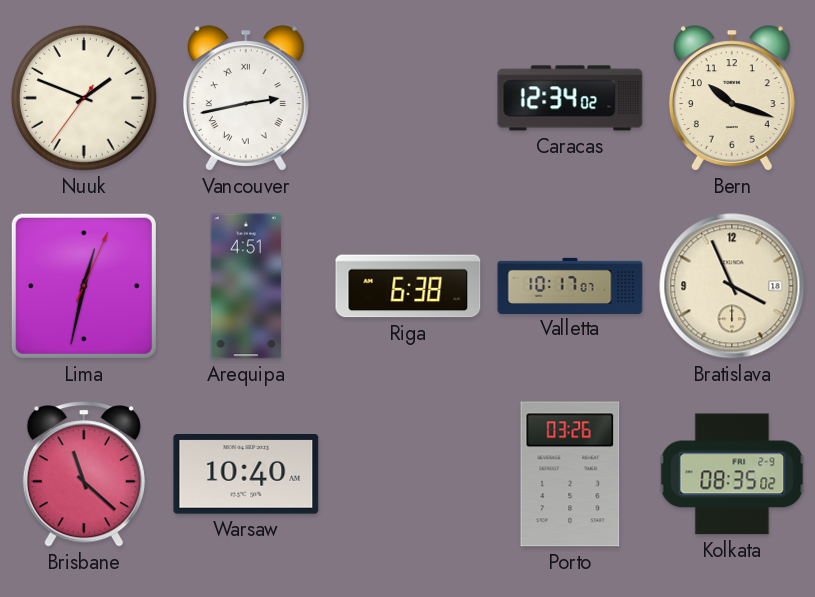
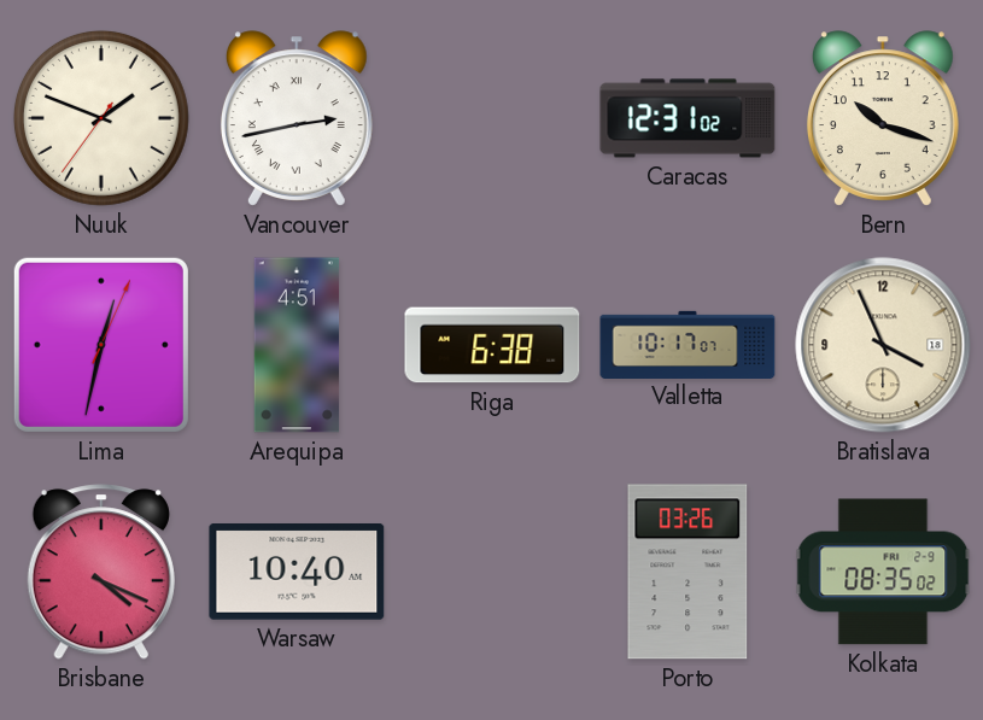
Caracas: 12:34 -> 12:31 (687, 118)
Brisbane: 11:22 -> 4:19 (101, 572)
